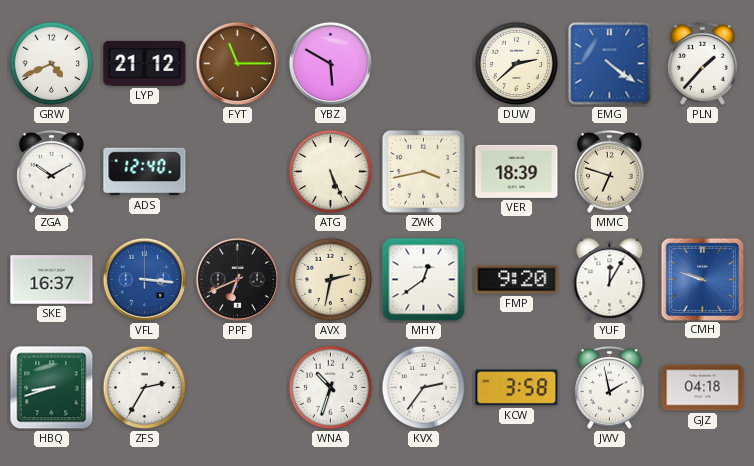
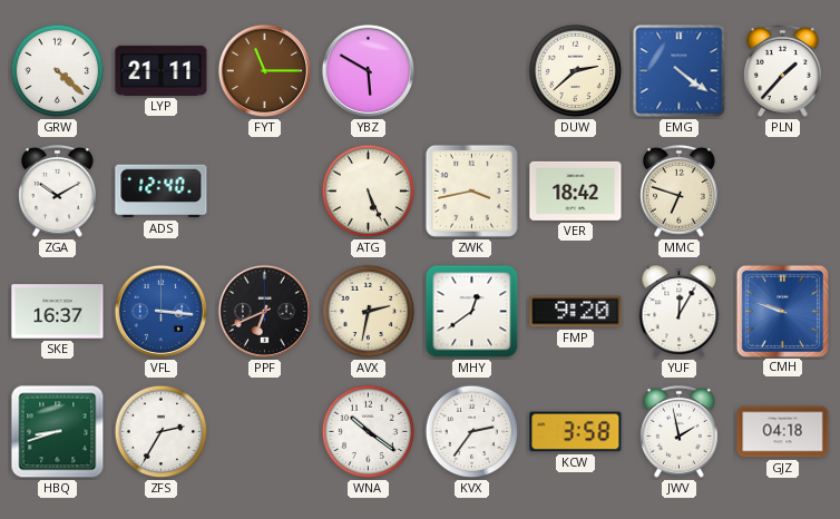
GRW: 4:41 -> 4:22 (58, 71)
LYP: 21:12 -> 21:11 (162, 70)
VER: 18:39 -> 18:42 (576, 190)
WNA: 10:33 -> 10:21 (369, 432)
